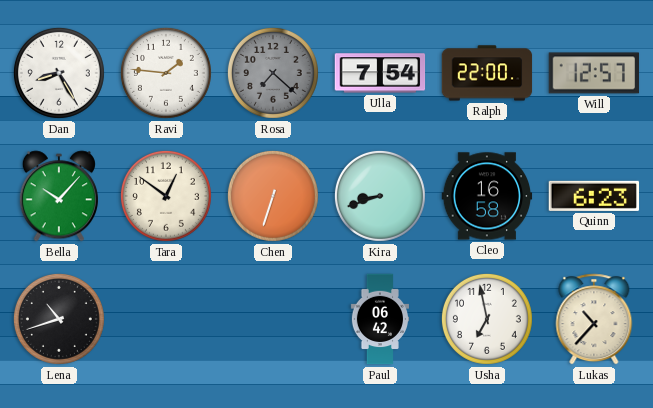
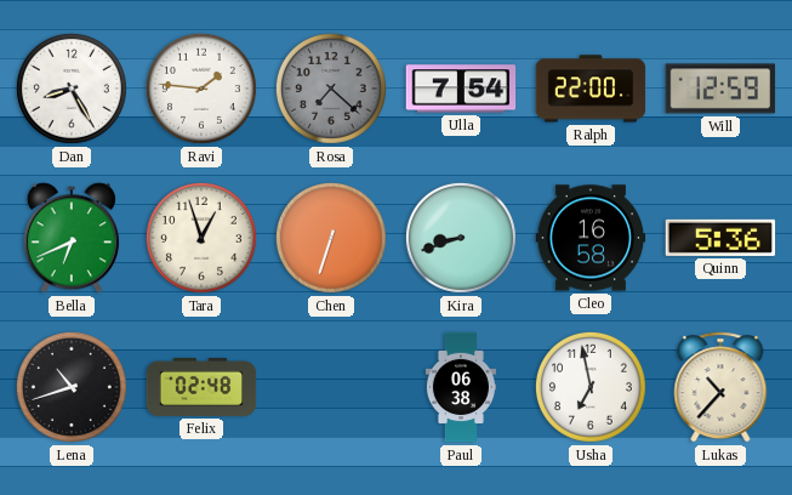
Will: 12:57 -> 12:59 (720, 89)
Bella: 10:07 -> 6:41 (72, 238)
Tara: 12:51 -> 12:57 (201, 238)
Quinn: 6:23 -> 5:36 (720, 238)
Felix: none -> 02:48 (201, 387)
Paul: 06:42 -> 06:38 (460, 387)
